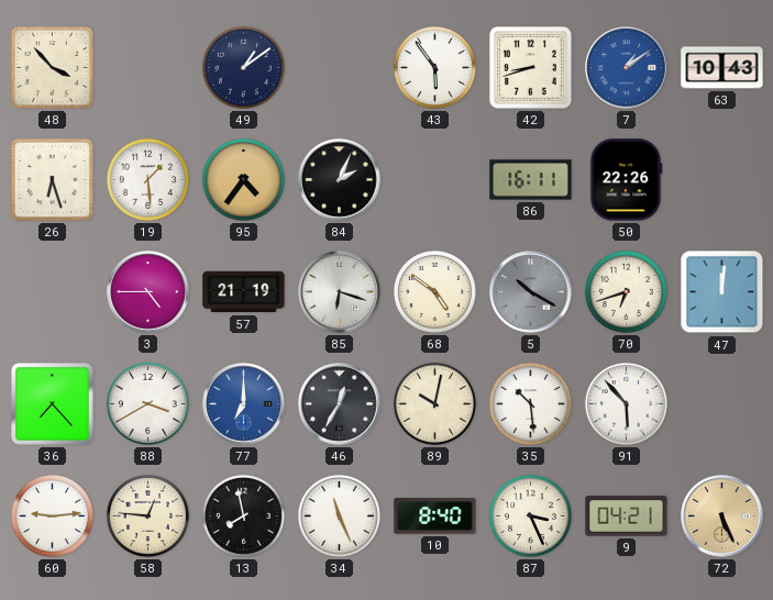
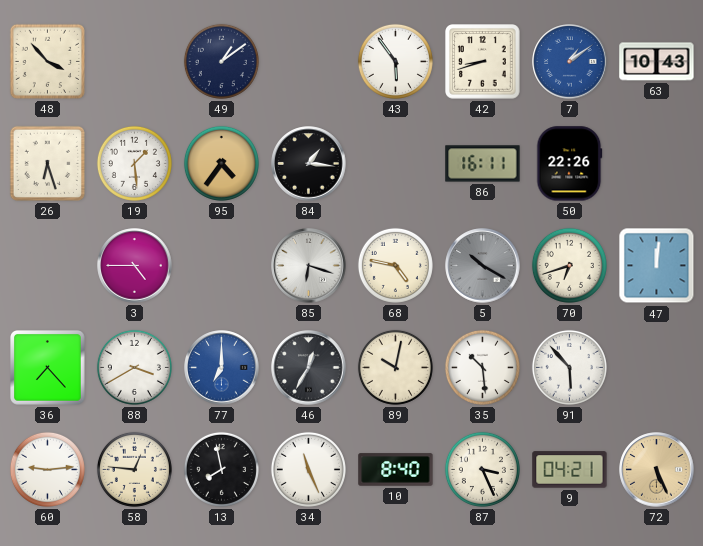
84: 2:04 -> 1:16 (309, 164)
57: 21:19 -> none (244, 292)
68: 4:51 -> 4:47 (395, 265)
